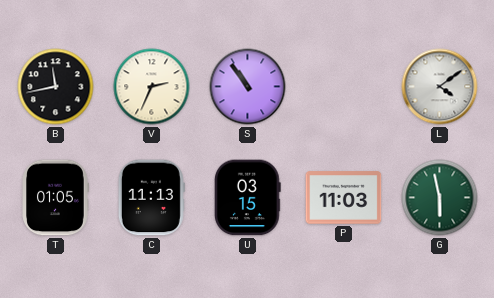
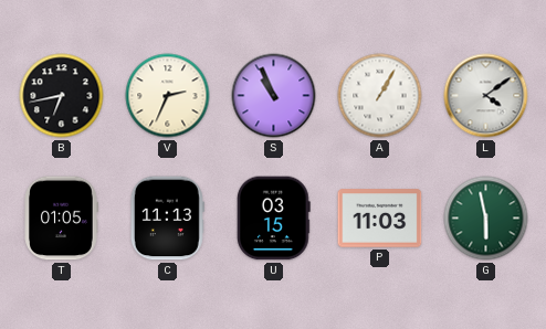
B: 11:43 -> 6:43 (62, 96)
S: 10:54 -> 10:56 (274, 96)
A: none -> 1:05 (380, 96)
